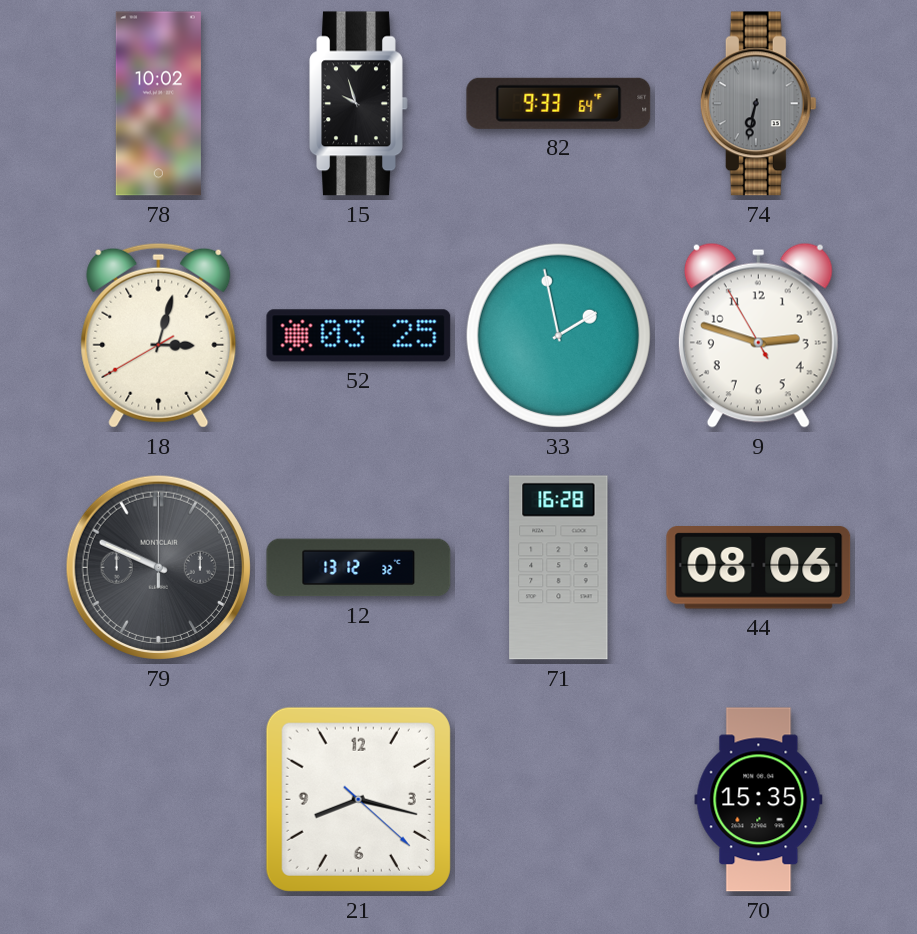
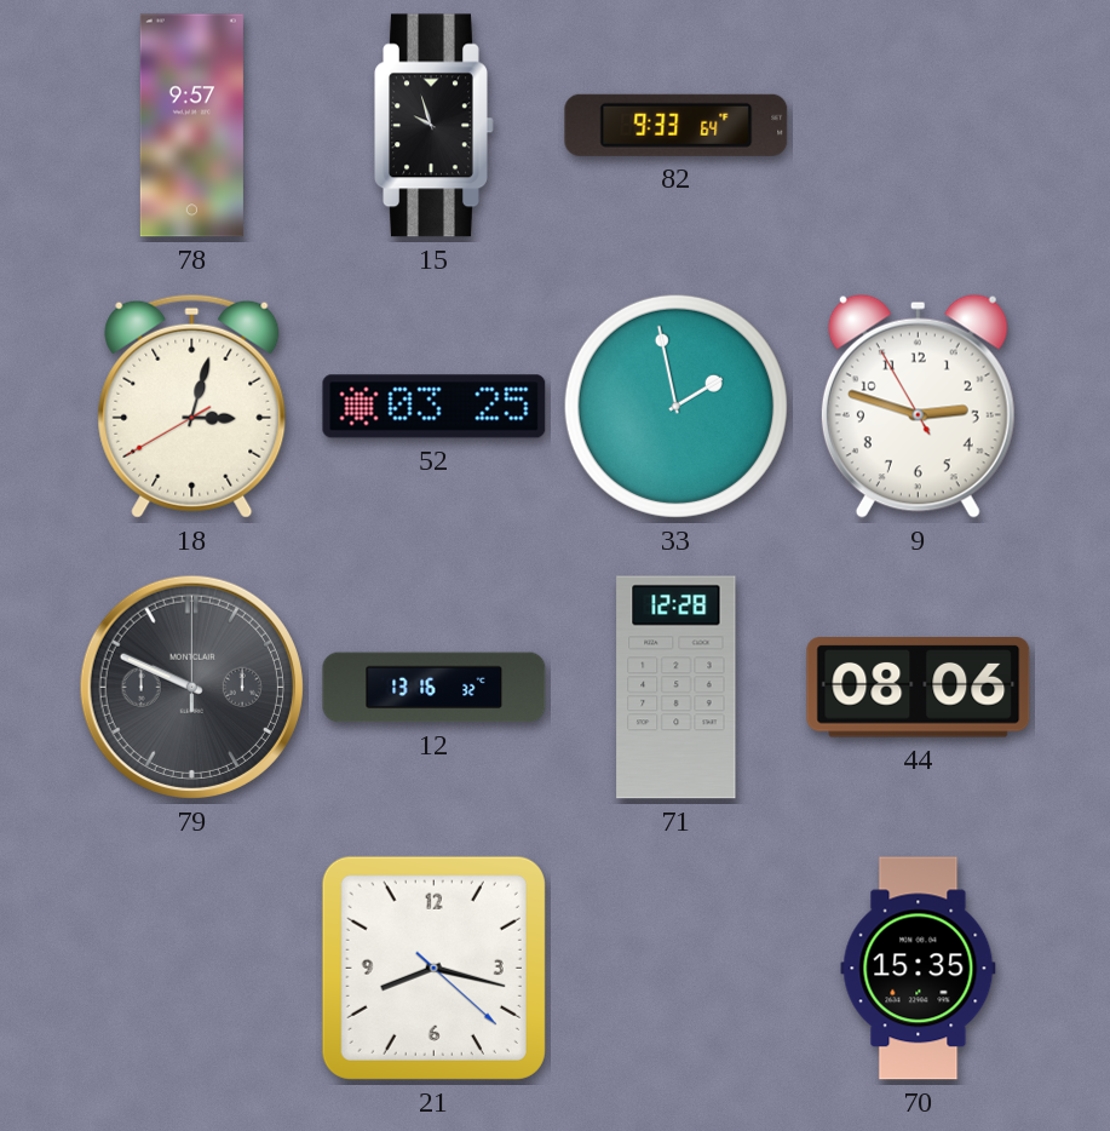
78: 10:02 -> 9:57 (191, 126)
74: 6:32 -> none (758, 104)
12: 13:12 -> 13:16 (435, 688)
71: 16:28 -> 12:28 (677, 688)
